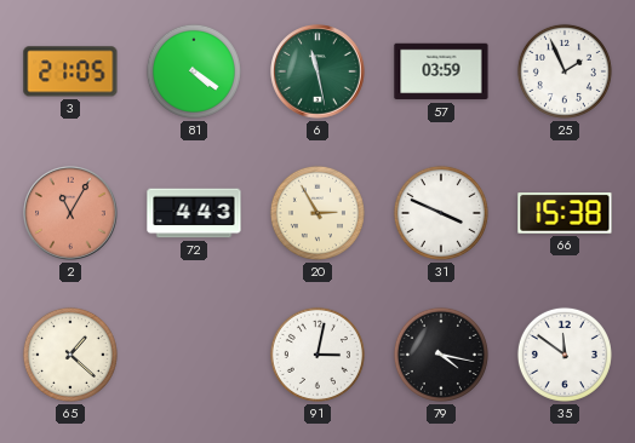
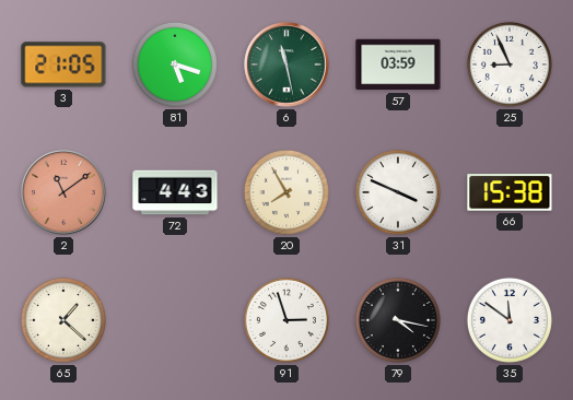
81: 4:21 -> 5:18 (175, 64)
25: 1:56 -> 8:56 (510, 64)
2: 11:05 -> 11:09 (63, 192)
20: 2:55 -> 7:55 (286, 192)
91: 3:02 -> 2:57 (286, 320)
